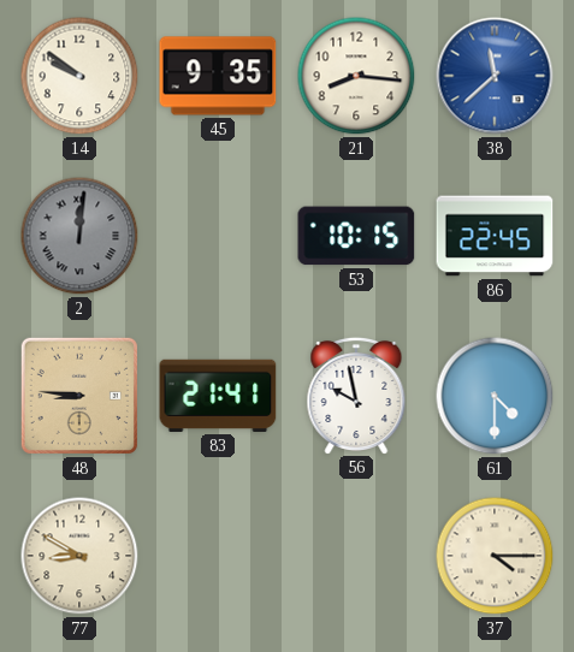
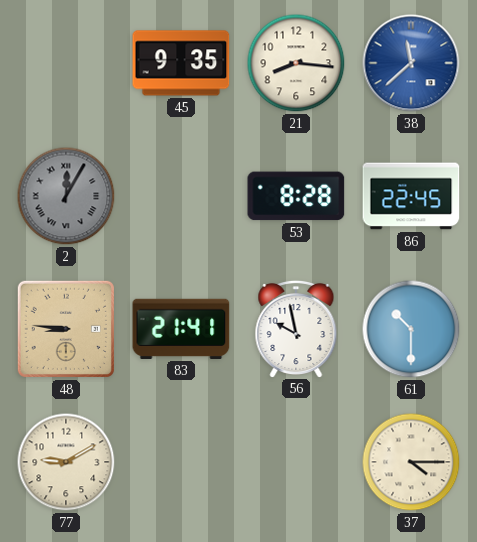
14: 9:51 -> none (79, 76)
2: 12:01 -> 12:05 (66, 196)
53: 10:15 -> 8:28 (296, 196)
61: 4:30 -> 10:30 (411, 329)
77: 8:50 -> 9:10 (66, 462)
